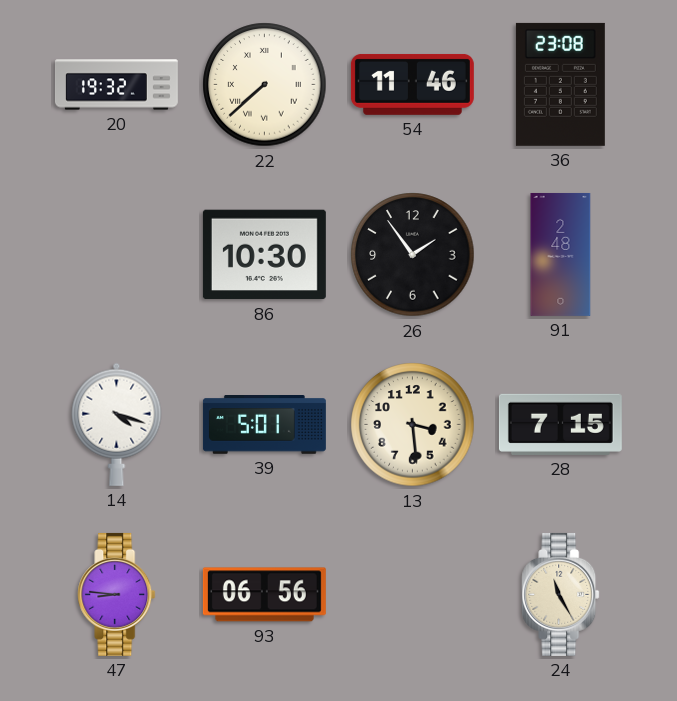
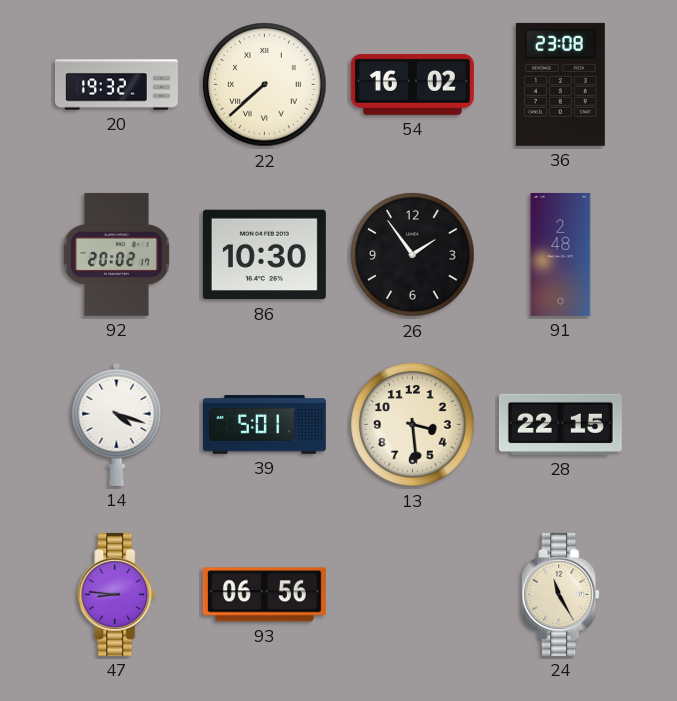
54: 11:46 -> 16:02 (412, 84)
92: none -> 20:02 (116, 254)
28: 7:15 -> 22:15 (560, 424)
